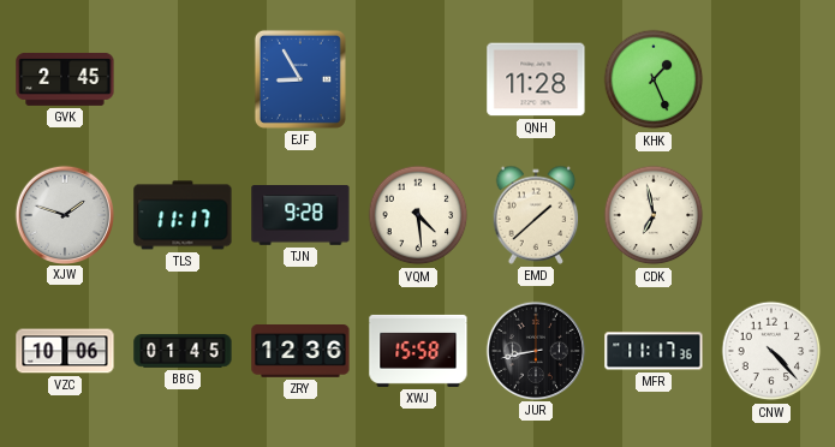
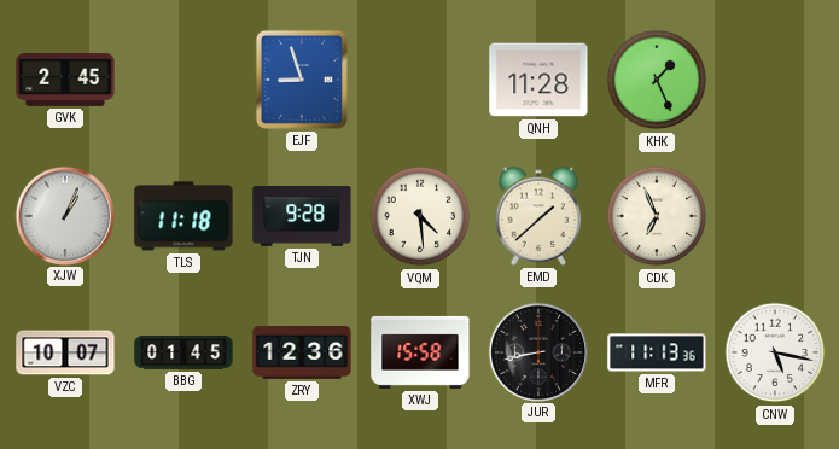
EJF: 8:55 -> 8:57 (302, 80)
XJW: 1:48 -> 1:04 (65, 215)
TLS: 11:17 -> 11:18 (183, 216)
CDK: 6:58 -> 6:56 (657, 216)
VZC: 10:06 -> 10:07 (65, 352)
MFR: 11:17 -> 11:13 (657, 352)
CNW: 4:23 -> 5:17 (775, 352)
